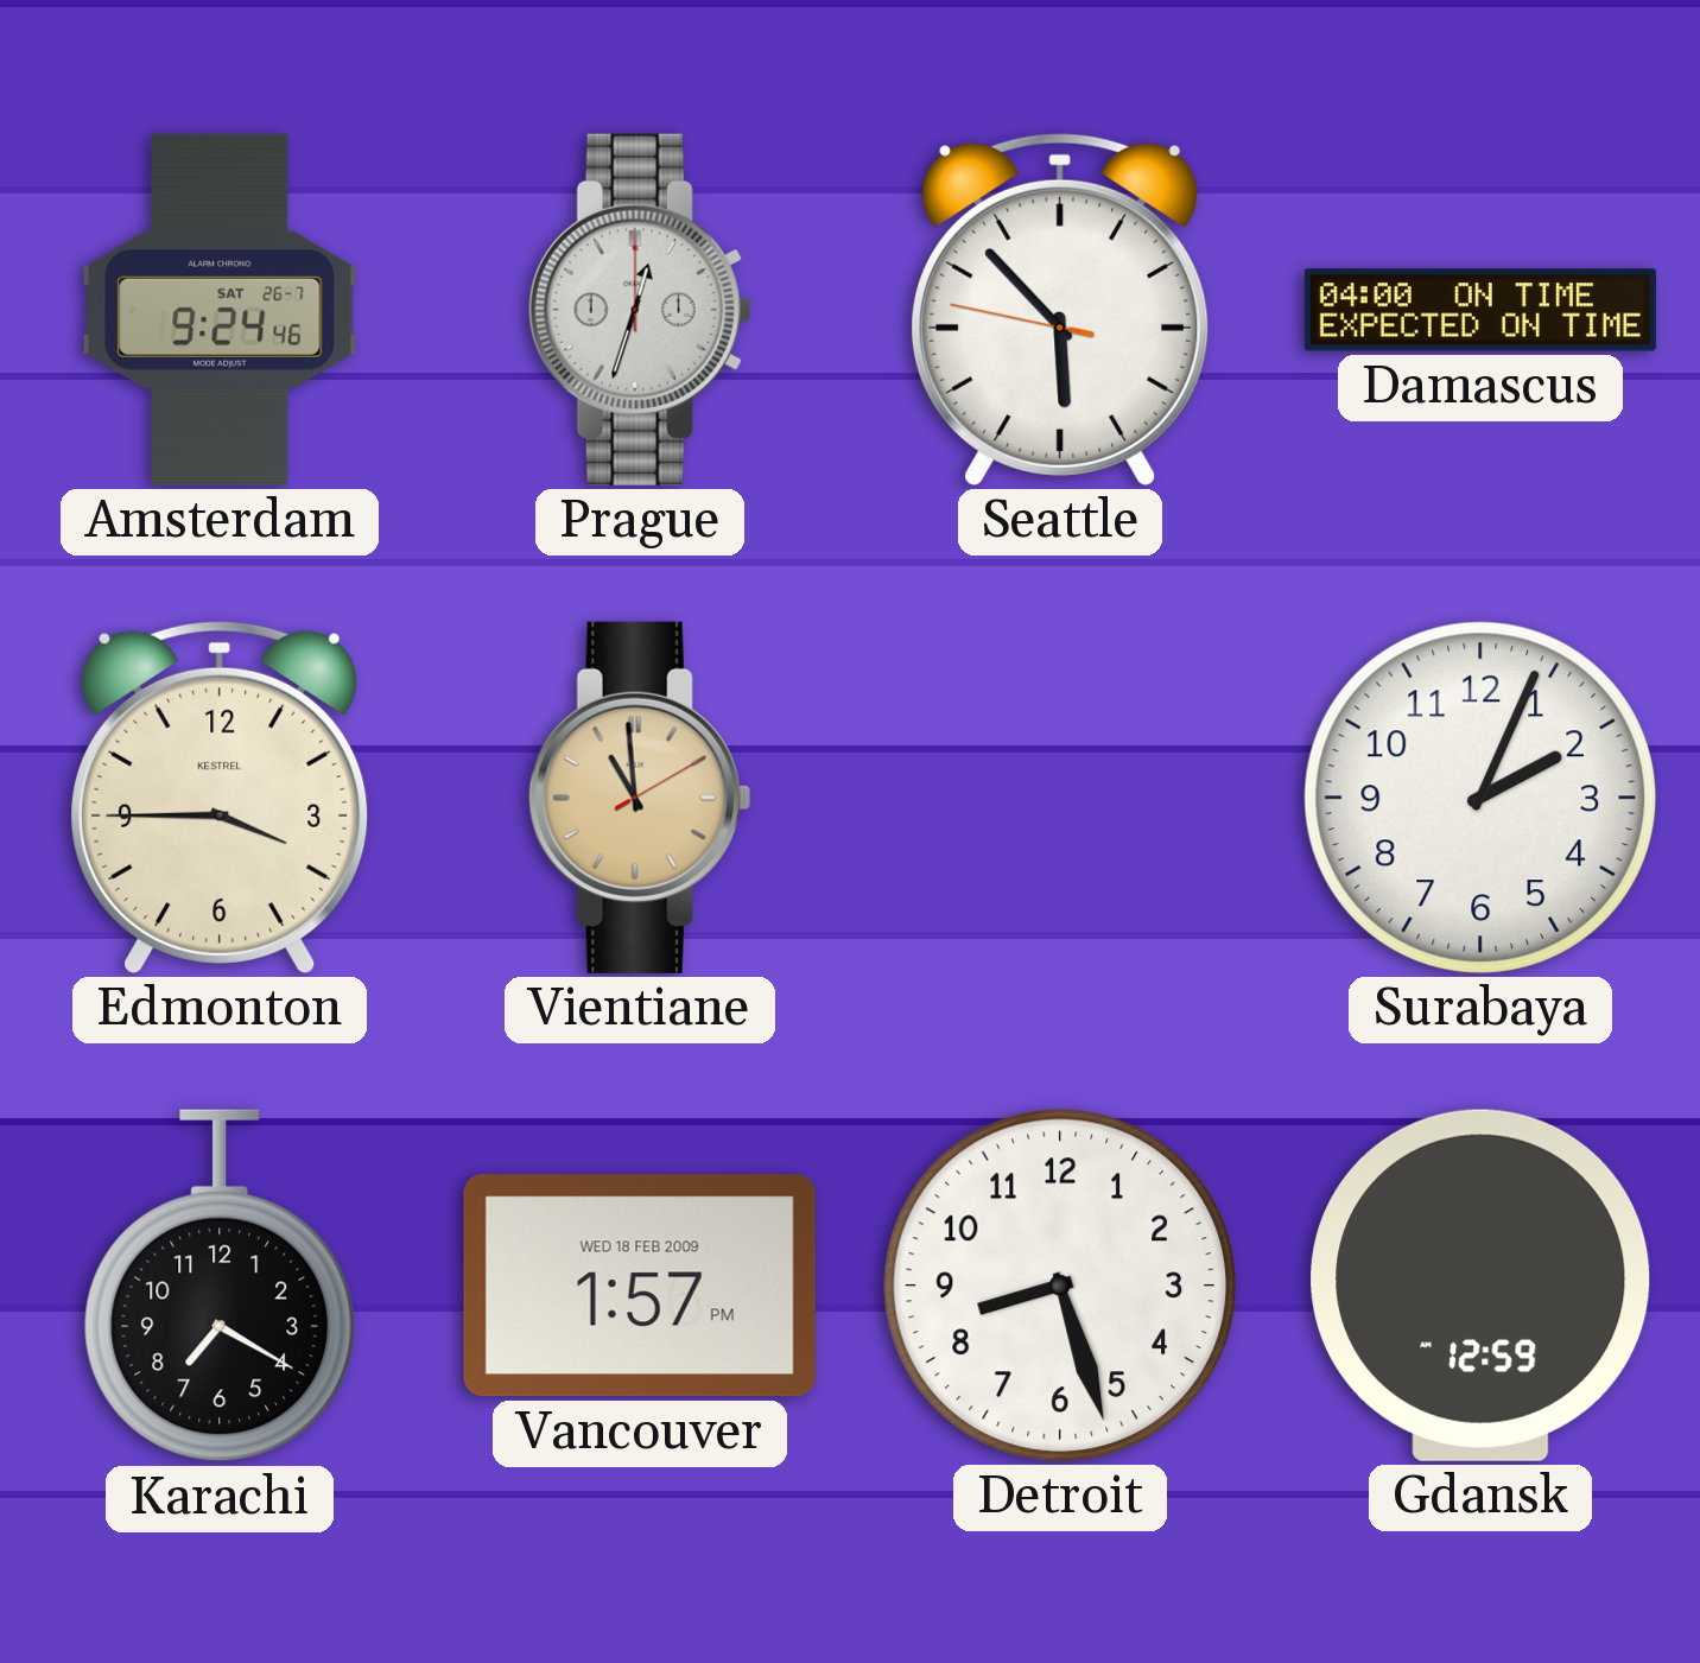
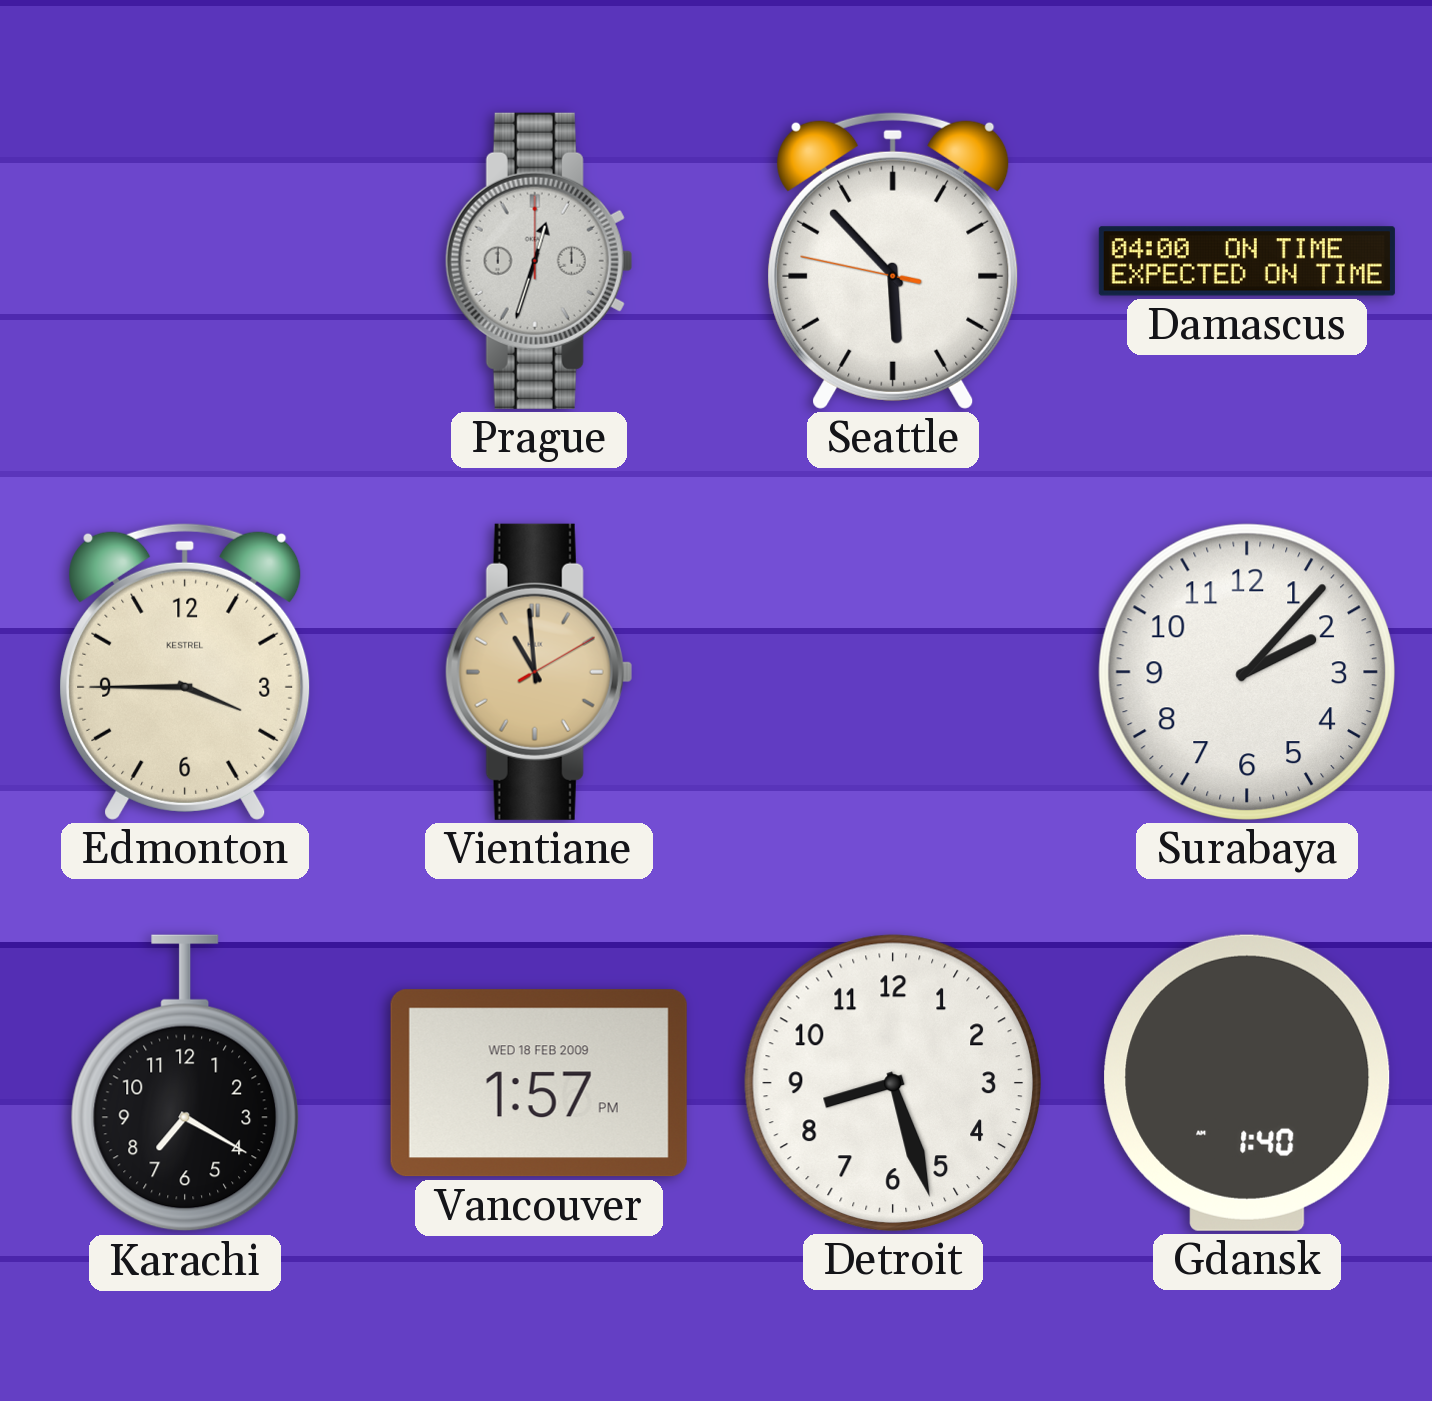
Amsterdam: 9:24 -> none (220, 310)
Surabaya: 2:04 -> 2:07 (1247, 672)
Gdansk: 12:59 -> 1:40 (1247, 1083)
